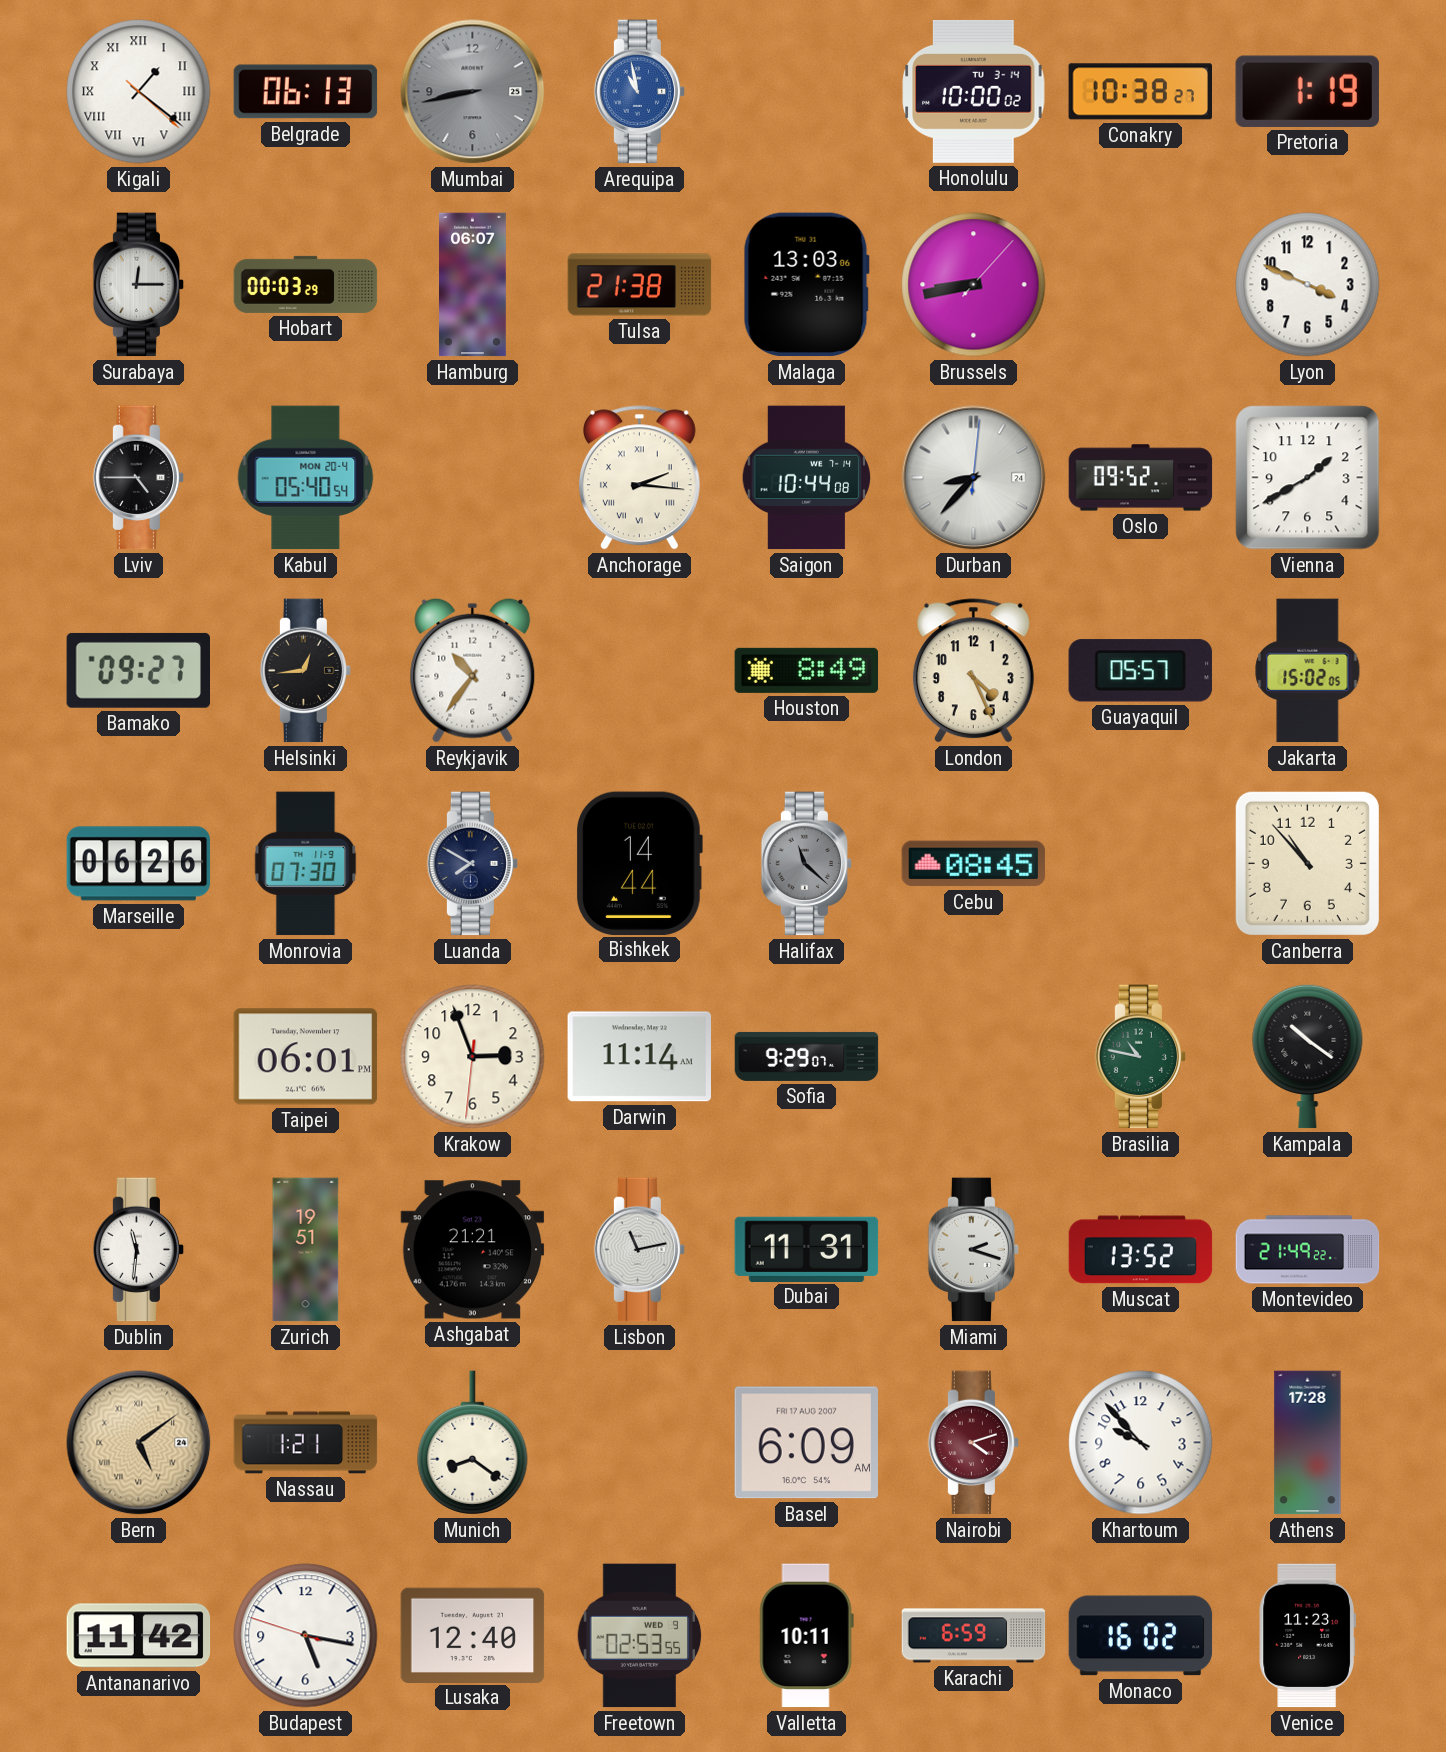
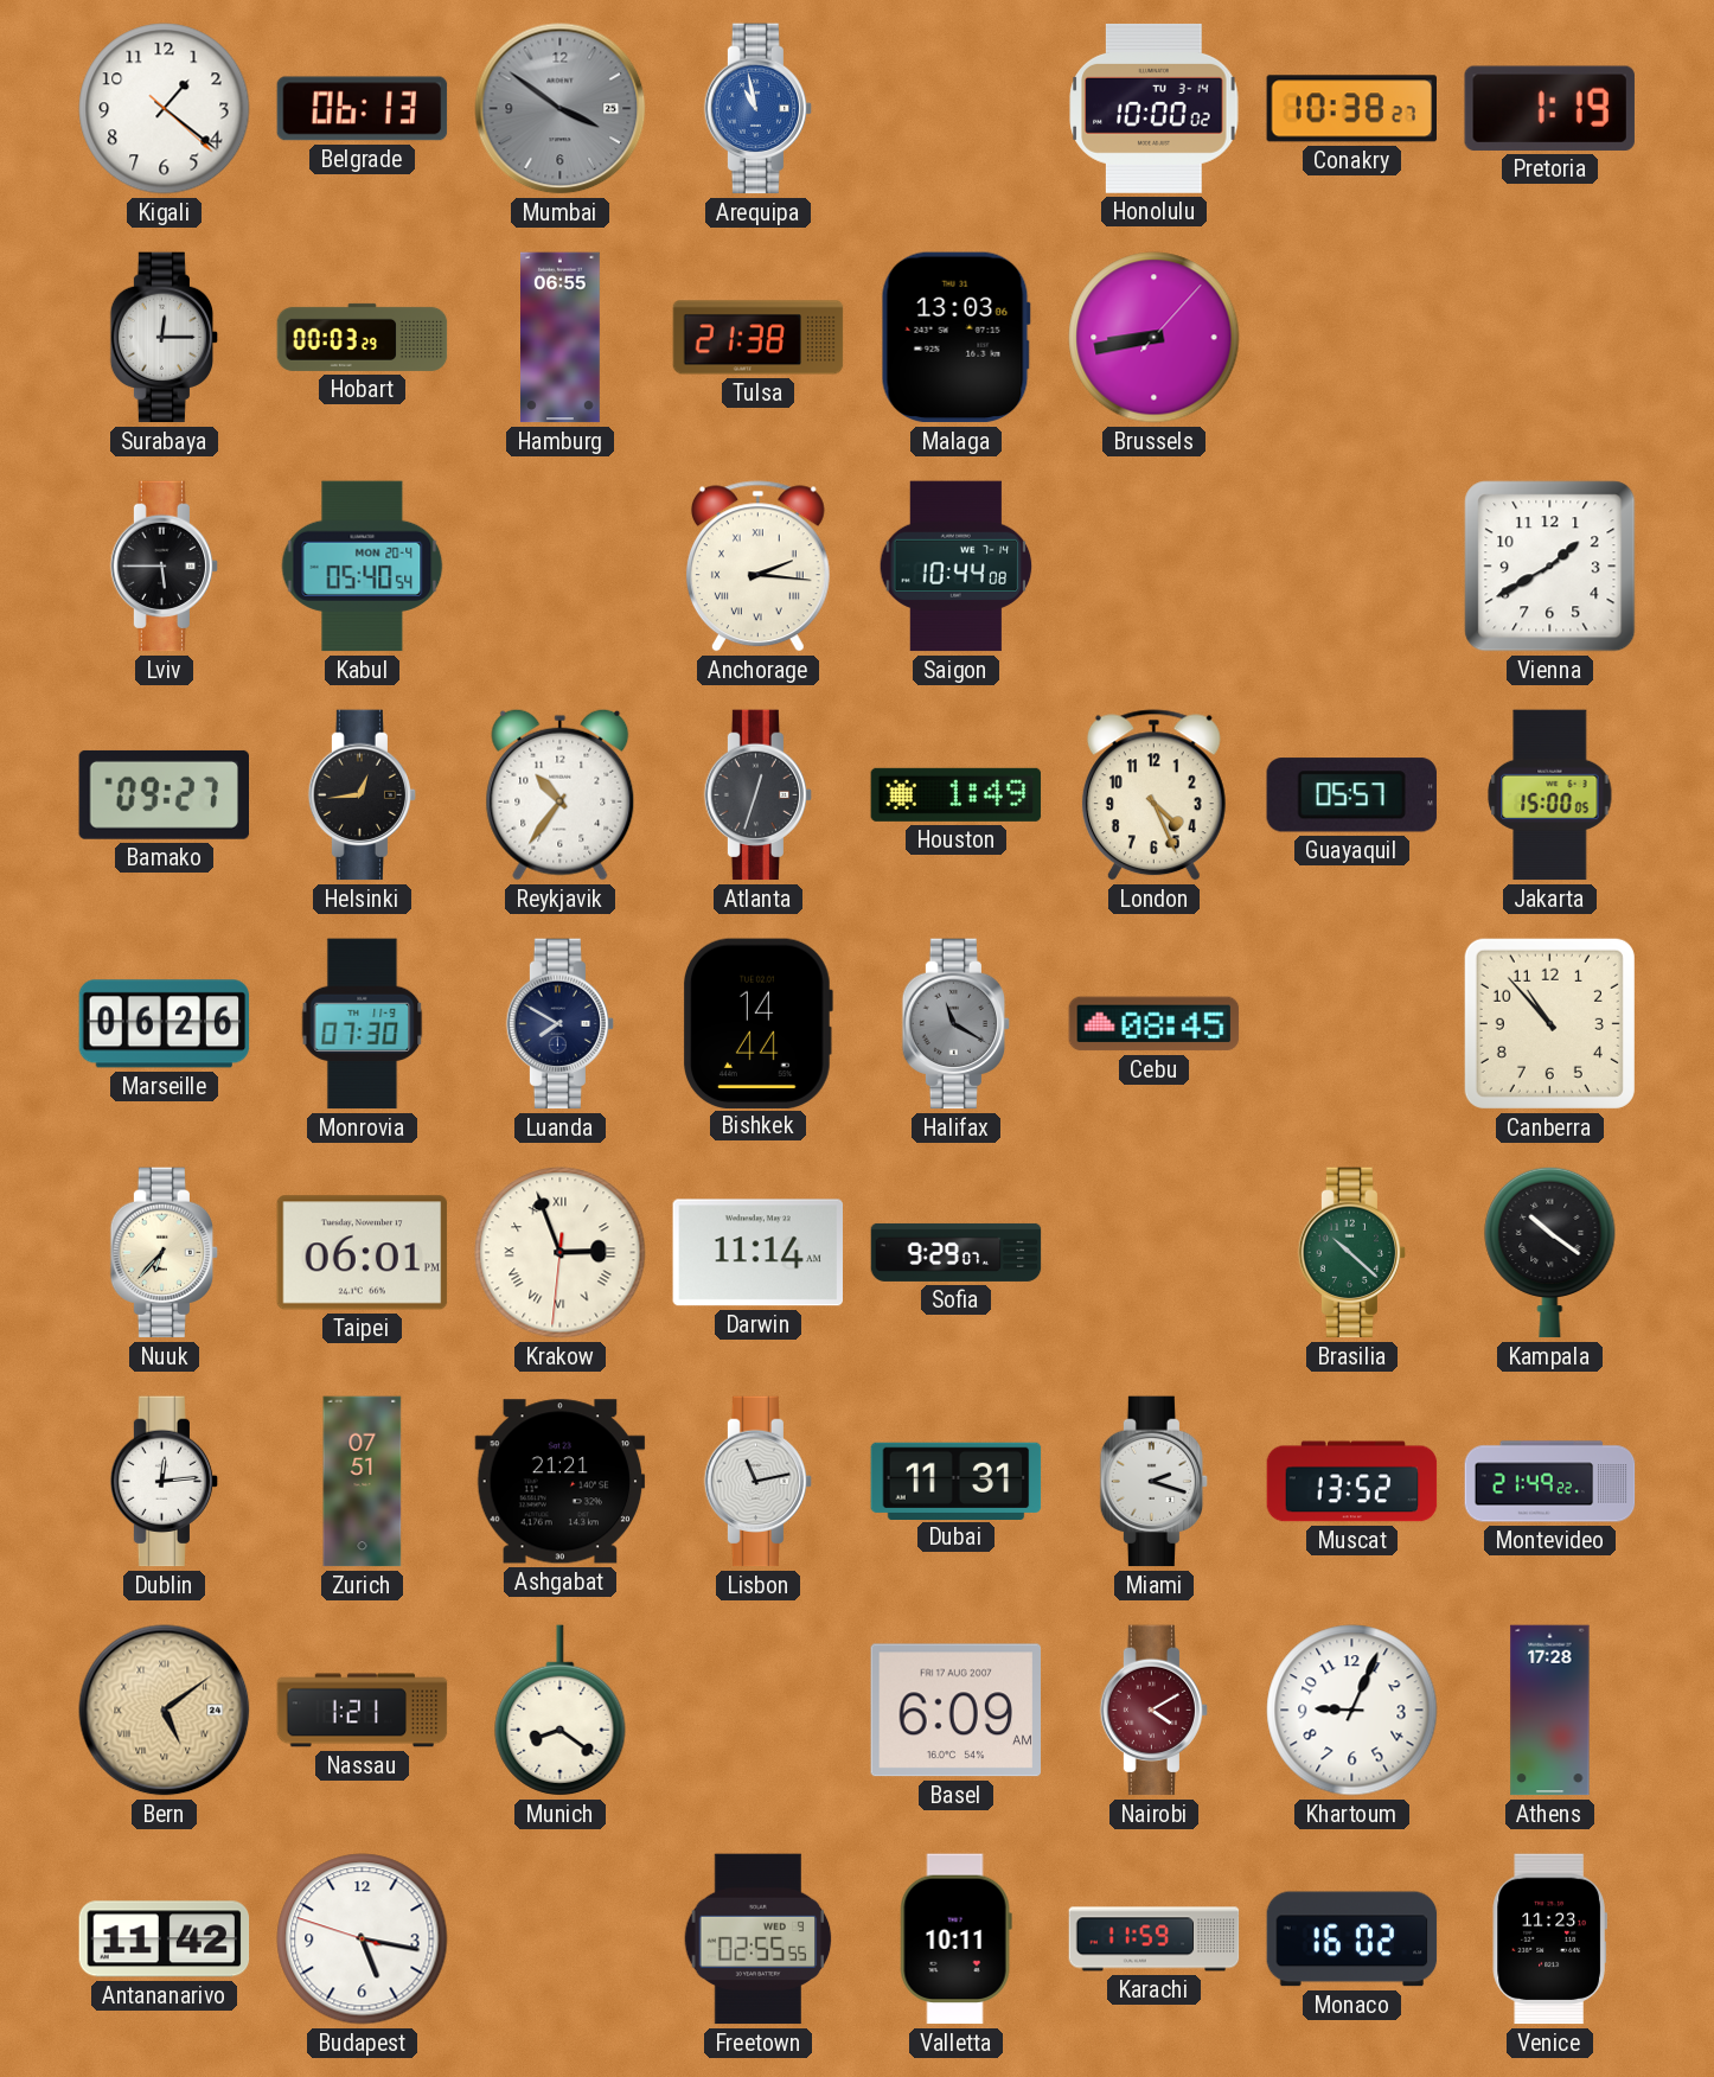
Kigali numerals: Roman -> Arabic (165, 109)
Mumbai: 8:43 -> 3:51 (561, 109)
Hamburg: 06:07 -> 06:55 (561, 338)
Lyon: 3:49 -> none (1308, 285)
Lviv: 4:45 -> 5:45 (165, 567)
Durban: 8:37 -> none (974, 478)
Oslo: 09:52 -> none (1141, 478)
Atlanta: none -> 12:33 (759, 795)
Houston: 8:49 -> 1:49 (957, 794)
Jakarta: 15:02 -> 15:00 (1550, 795)
Halifax: 11:22 -> 11:20 (957, 1024)
Nuuk: none -> 6:37 (165, 1253)
Krakow numerals: Arabic -> Roman (561, 1253)
Brasilia: 10:47 -> 10:22 (1352, 1253)
Dublin: 11:31 -> 12:14 (165, 1482)
Zurich: 19:51 -> 07:51 (363, 1482)
Nairobi: 4:12 -> 4:10 (1155, 1711)
Khartoum: 9:53 -> 9:04 (1352, 1711)
Lusaka: 12:40 -> none (473, 1635)
Freetown: 02:53 -> 02:55 (759, 1939)
Karachi: 6:59 -> 11:59 (1155, 1939)
